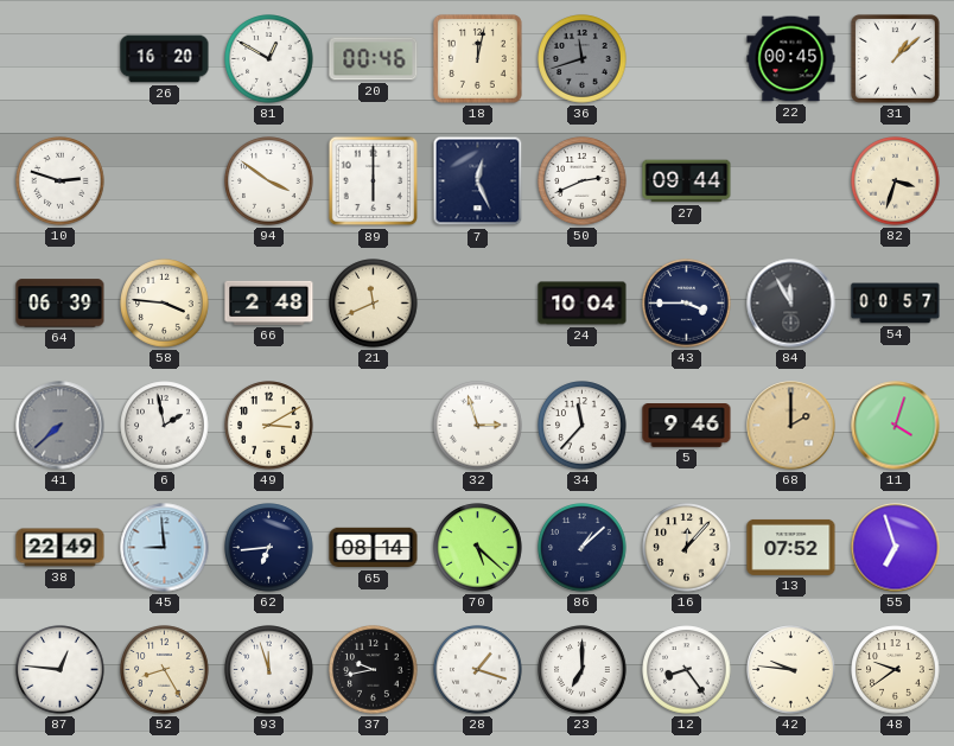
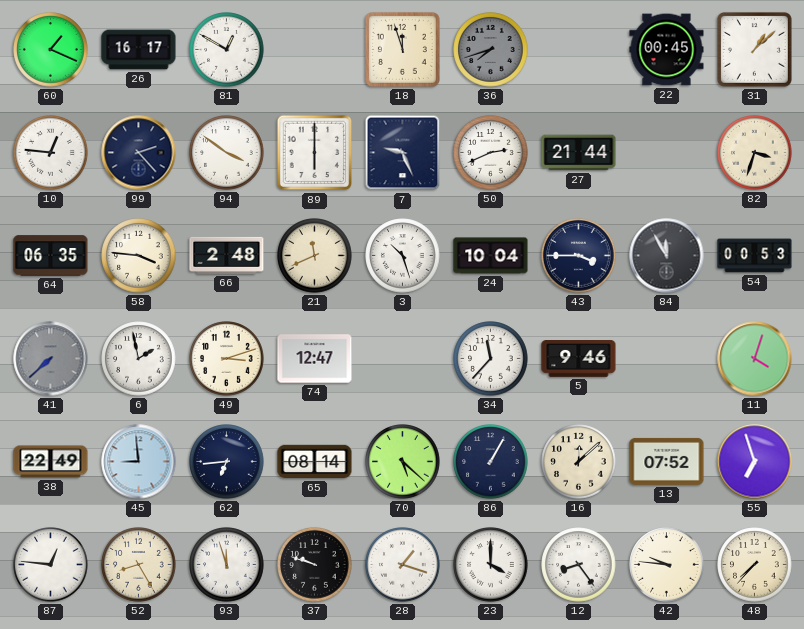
60: none -> 1:19 (51, 50)
26: 16:20 -> 16:17 (139, 50)
20: 00:46 -> none (374, 59)
18: 12:02 -> 11:57 (402, 49)
36: 11:42 -> 7:42 (491, 50)
10: 2:48 -> 12:46 (51, 153)
99: none -> 2:23 (139, 153)
7: 12:26 -> 9:26 (403, 153)
27: 09:44 -> 21:44 (579, 153)
64: 06:39 -> 06:35 (51, 256)
3: none -> 10:27 (403, 256)
54: 00:57 -> 00:53 (755, 256)
49: 3:10 -> 3:12 (227, 359)
74: none -> 12:47 (315, 359)
32: 2:57 -> none (478, 426)
68: 2:00 -> none (791, 426)
86: 1:08 -> 1:05 (491, 462)
16: 12:07 -> 12:08 (579, 462)
37: 9:43 -> 9:48 (315, 565)
23: 7:00 -> 4:00 (491, 565)
48: 9:39 -> 7:37 (755, 565)
